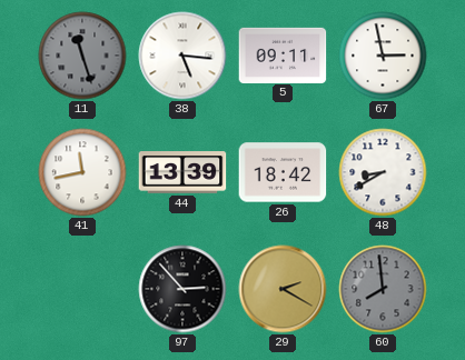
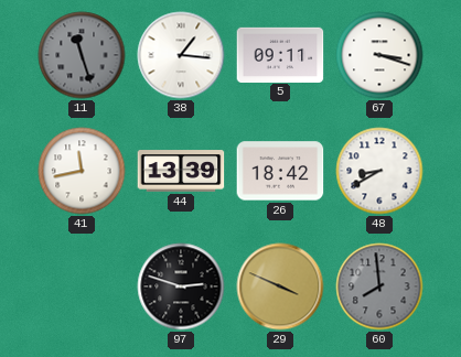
38: 5:16 -> 1:16 (181, 55)
67: 2:58 -> 3:18 (379, 55)
97: 2:53 -> 2:48 (181, 286)
29: 2:20 -> 3:49 (280, 286)
